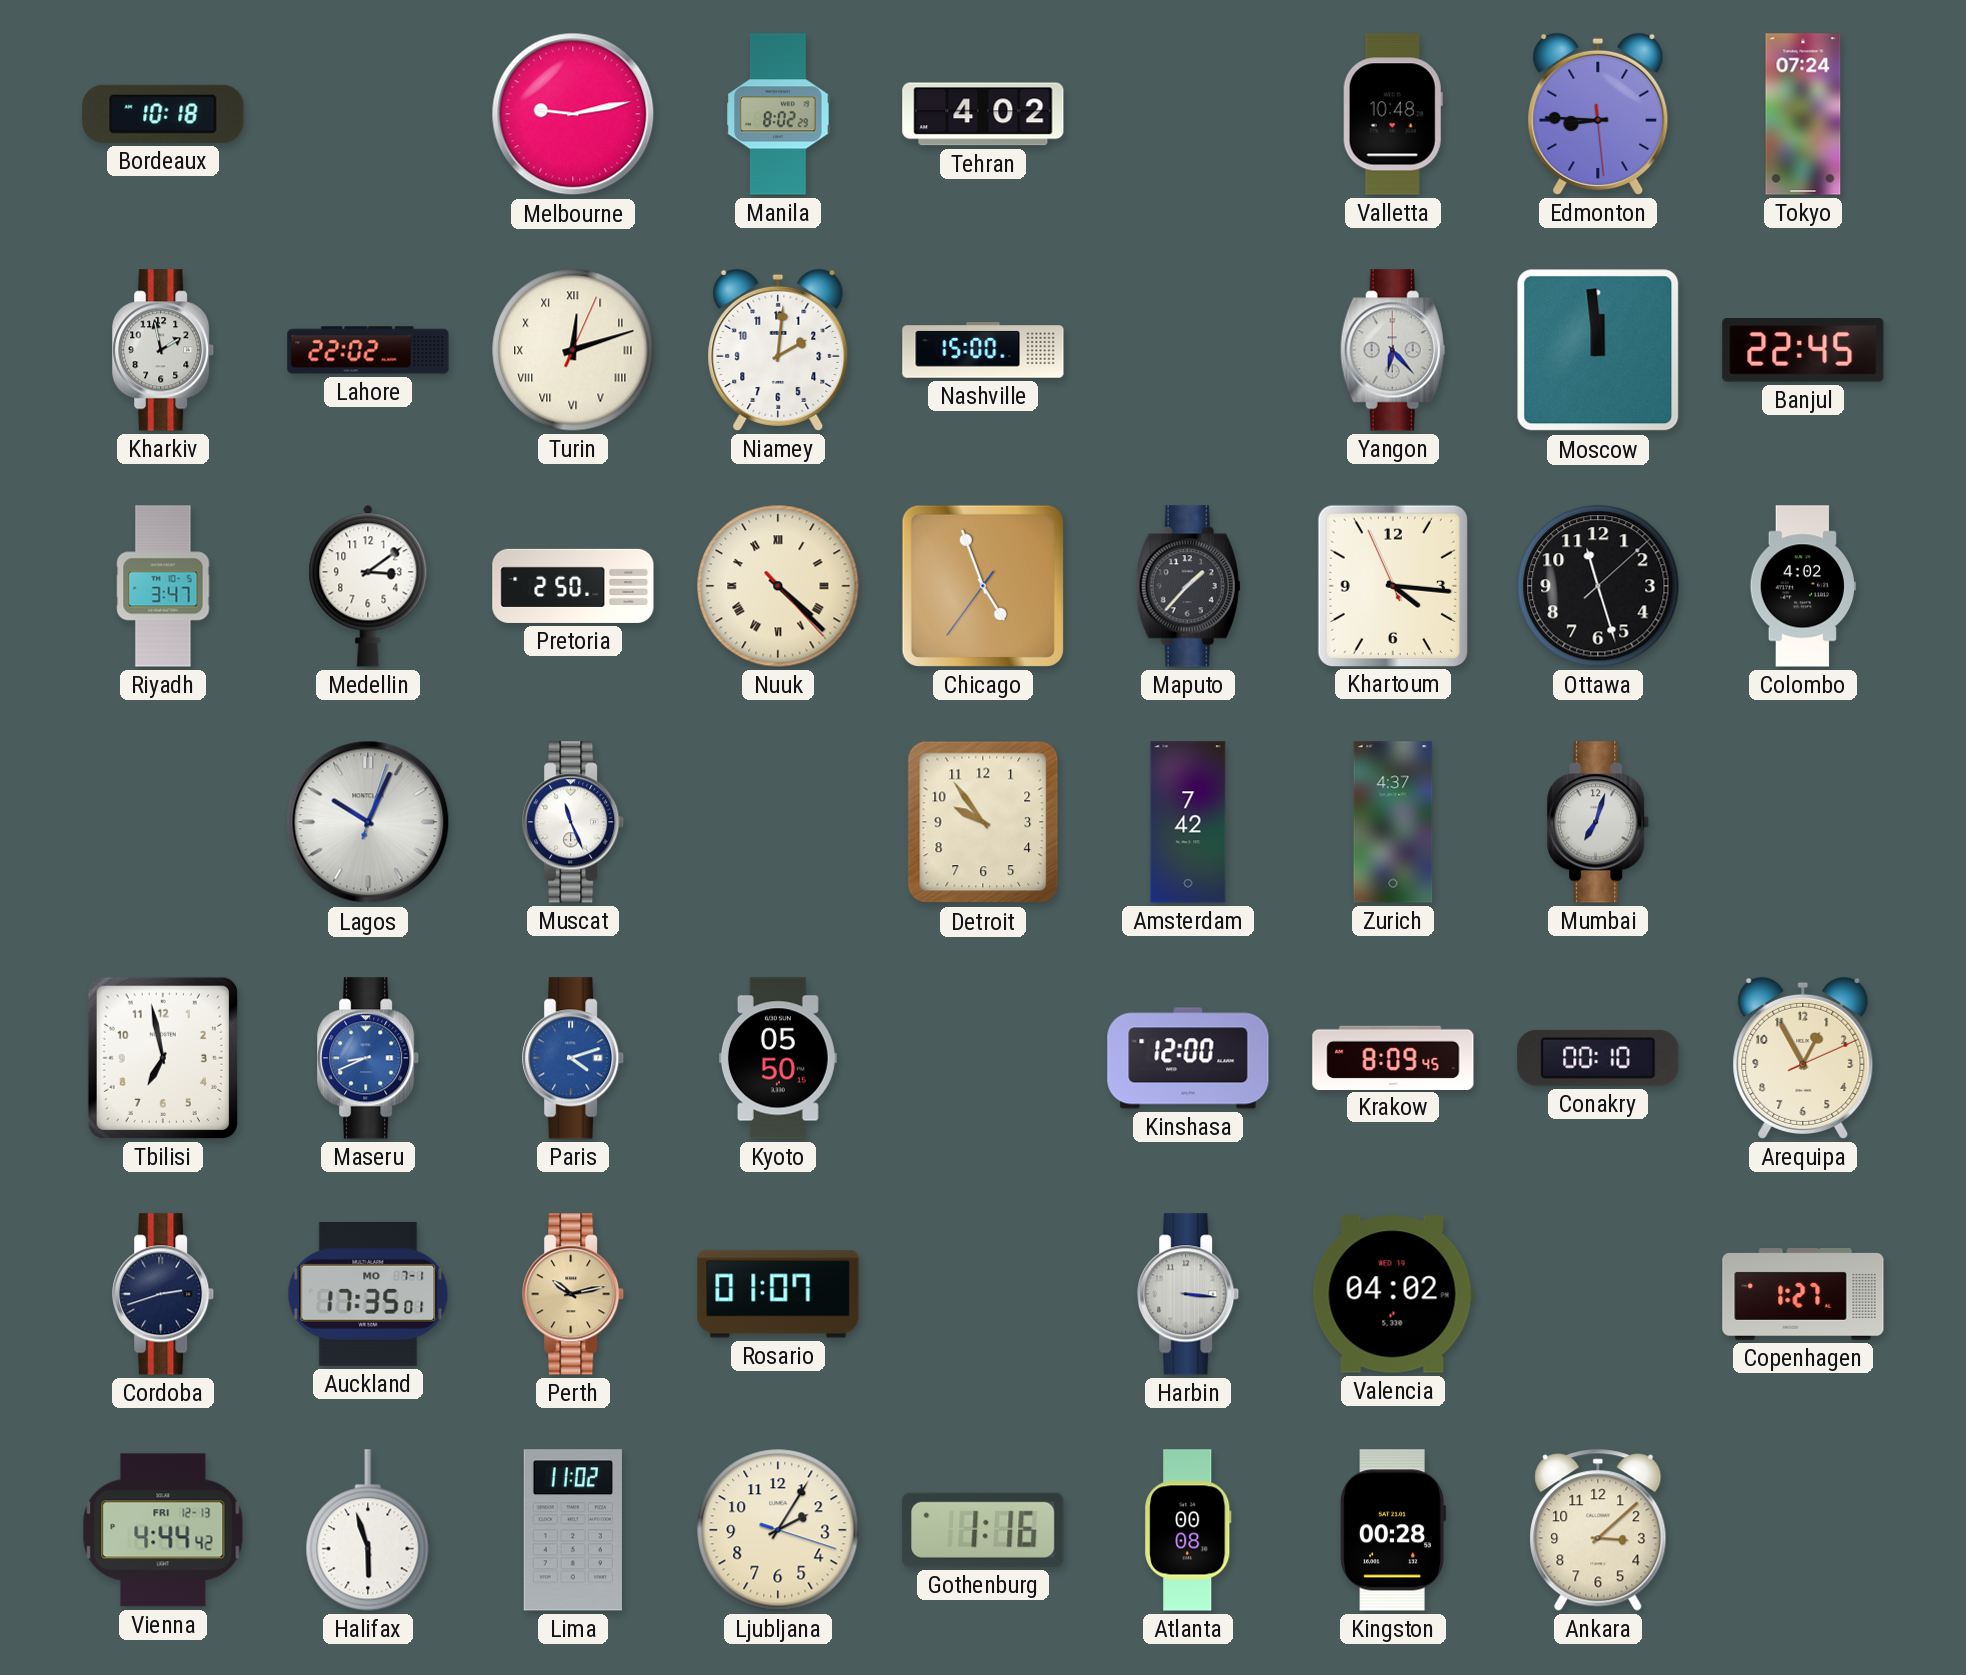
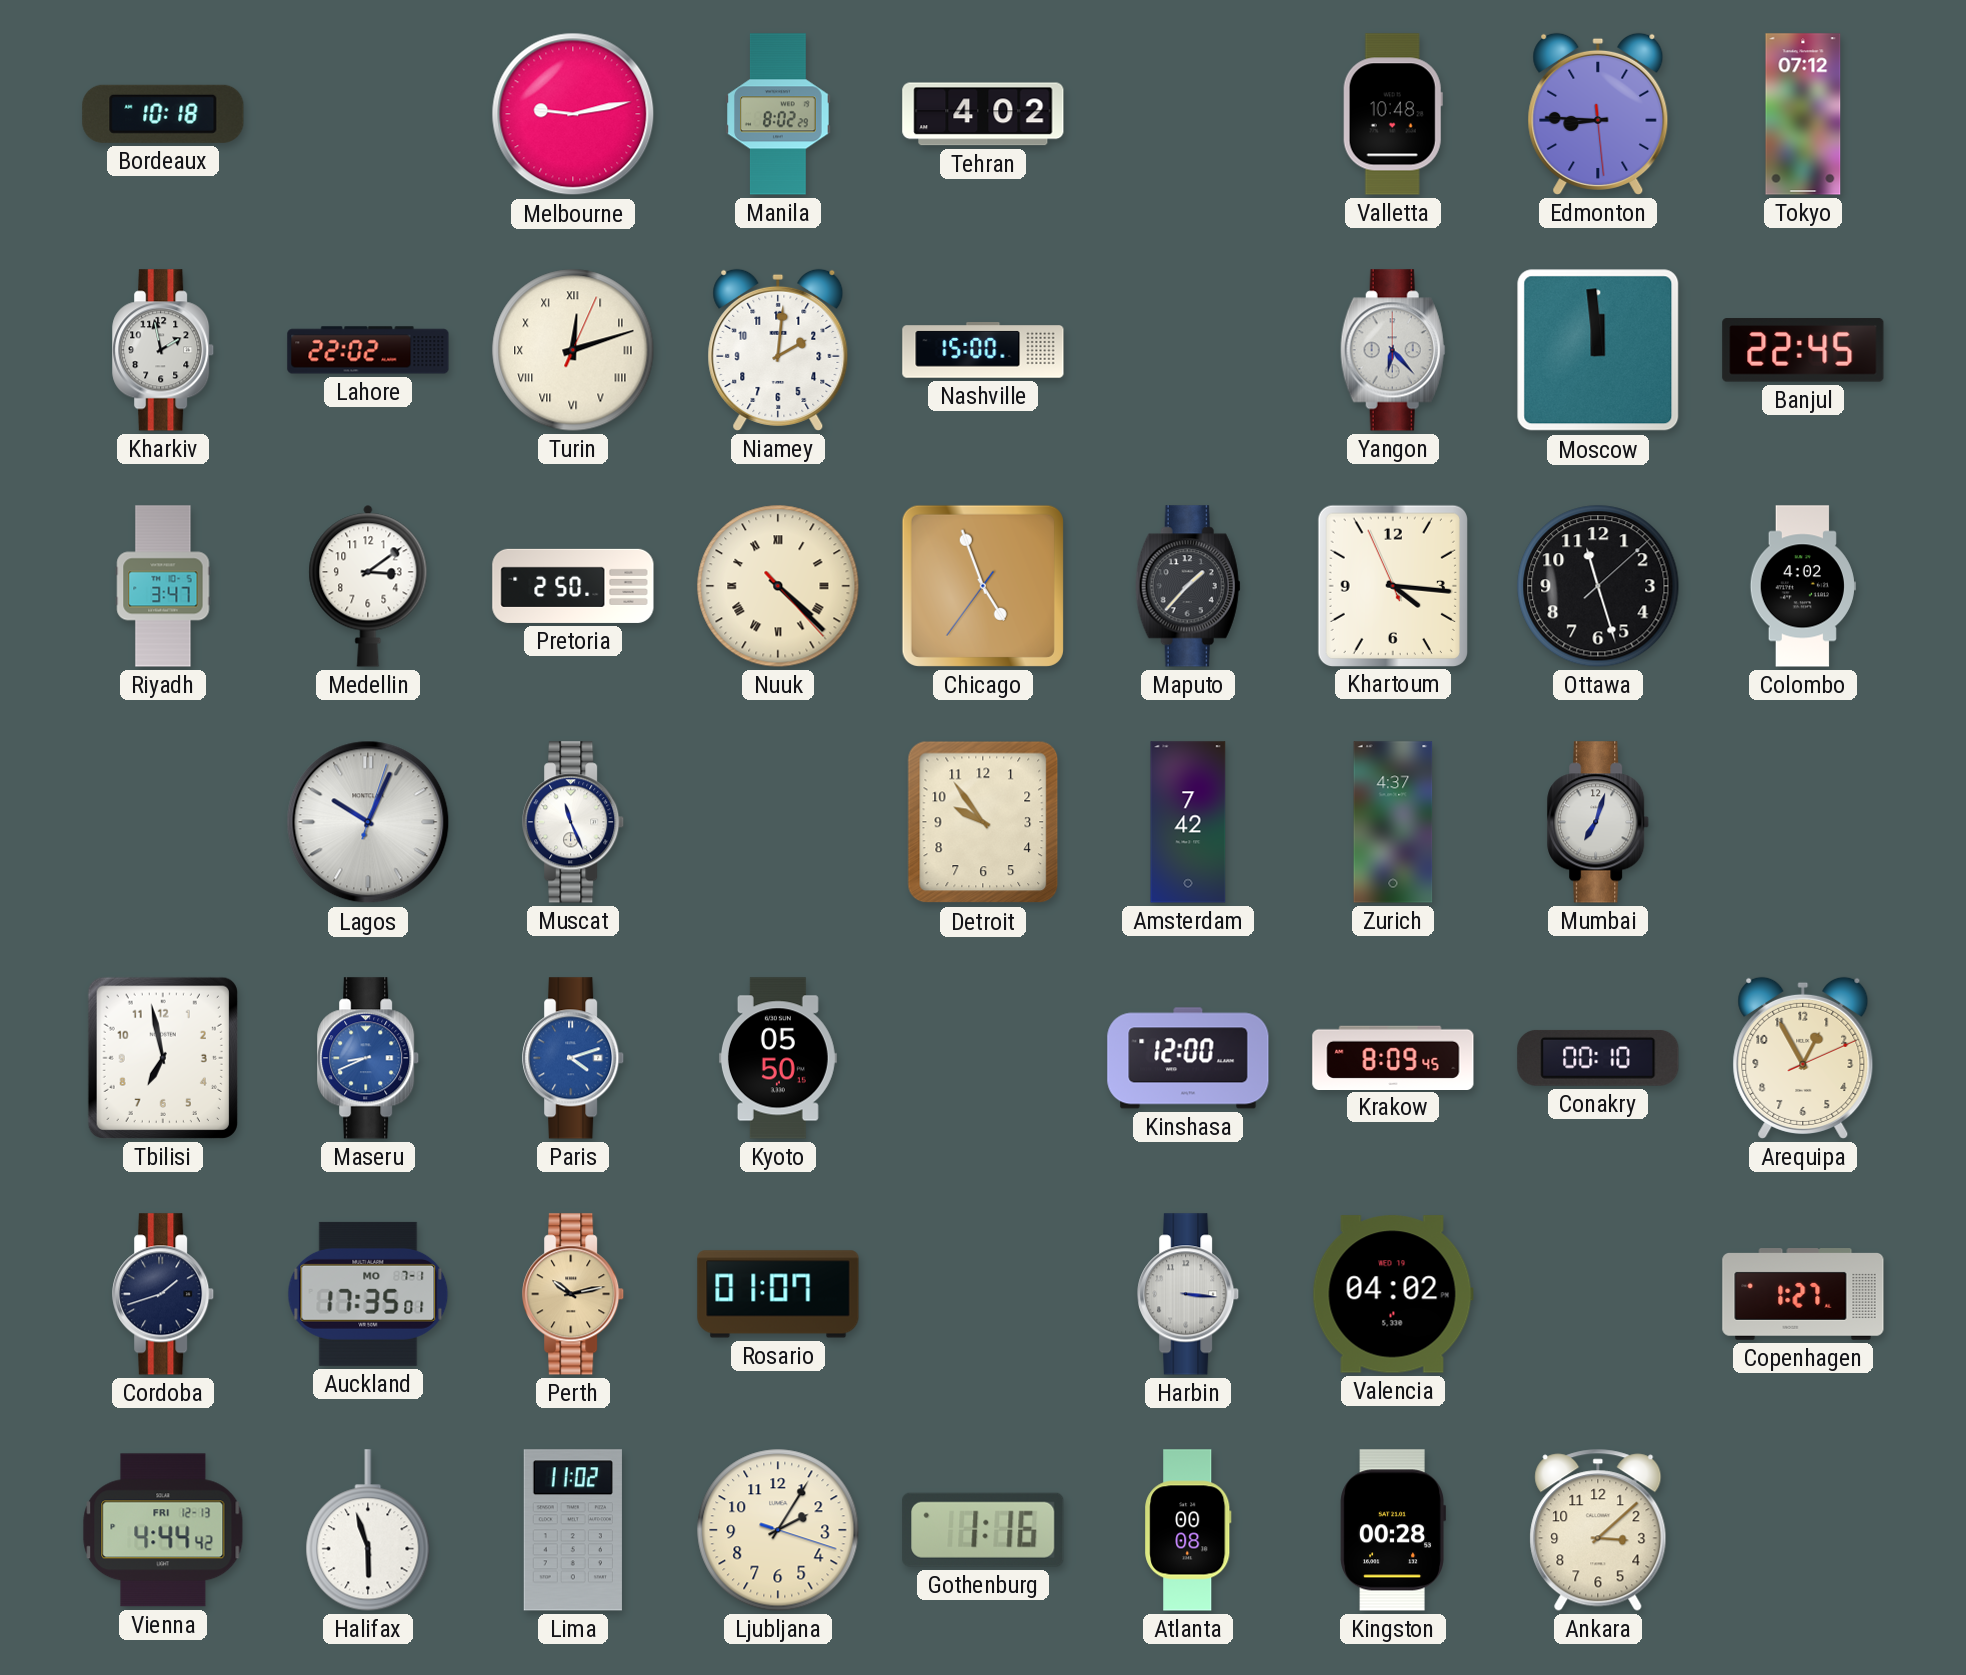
Tokyo: 07:24 -> 07:12 (1803, 114)
Cordoba: 2:42 -> 1:42 (164, 1294)
